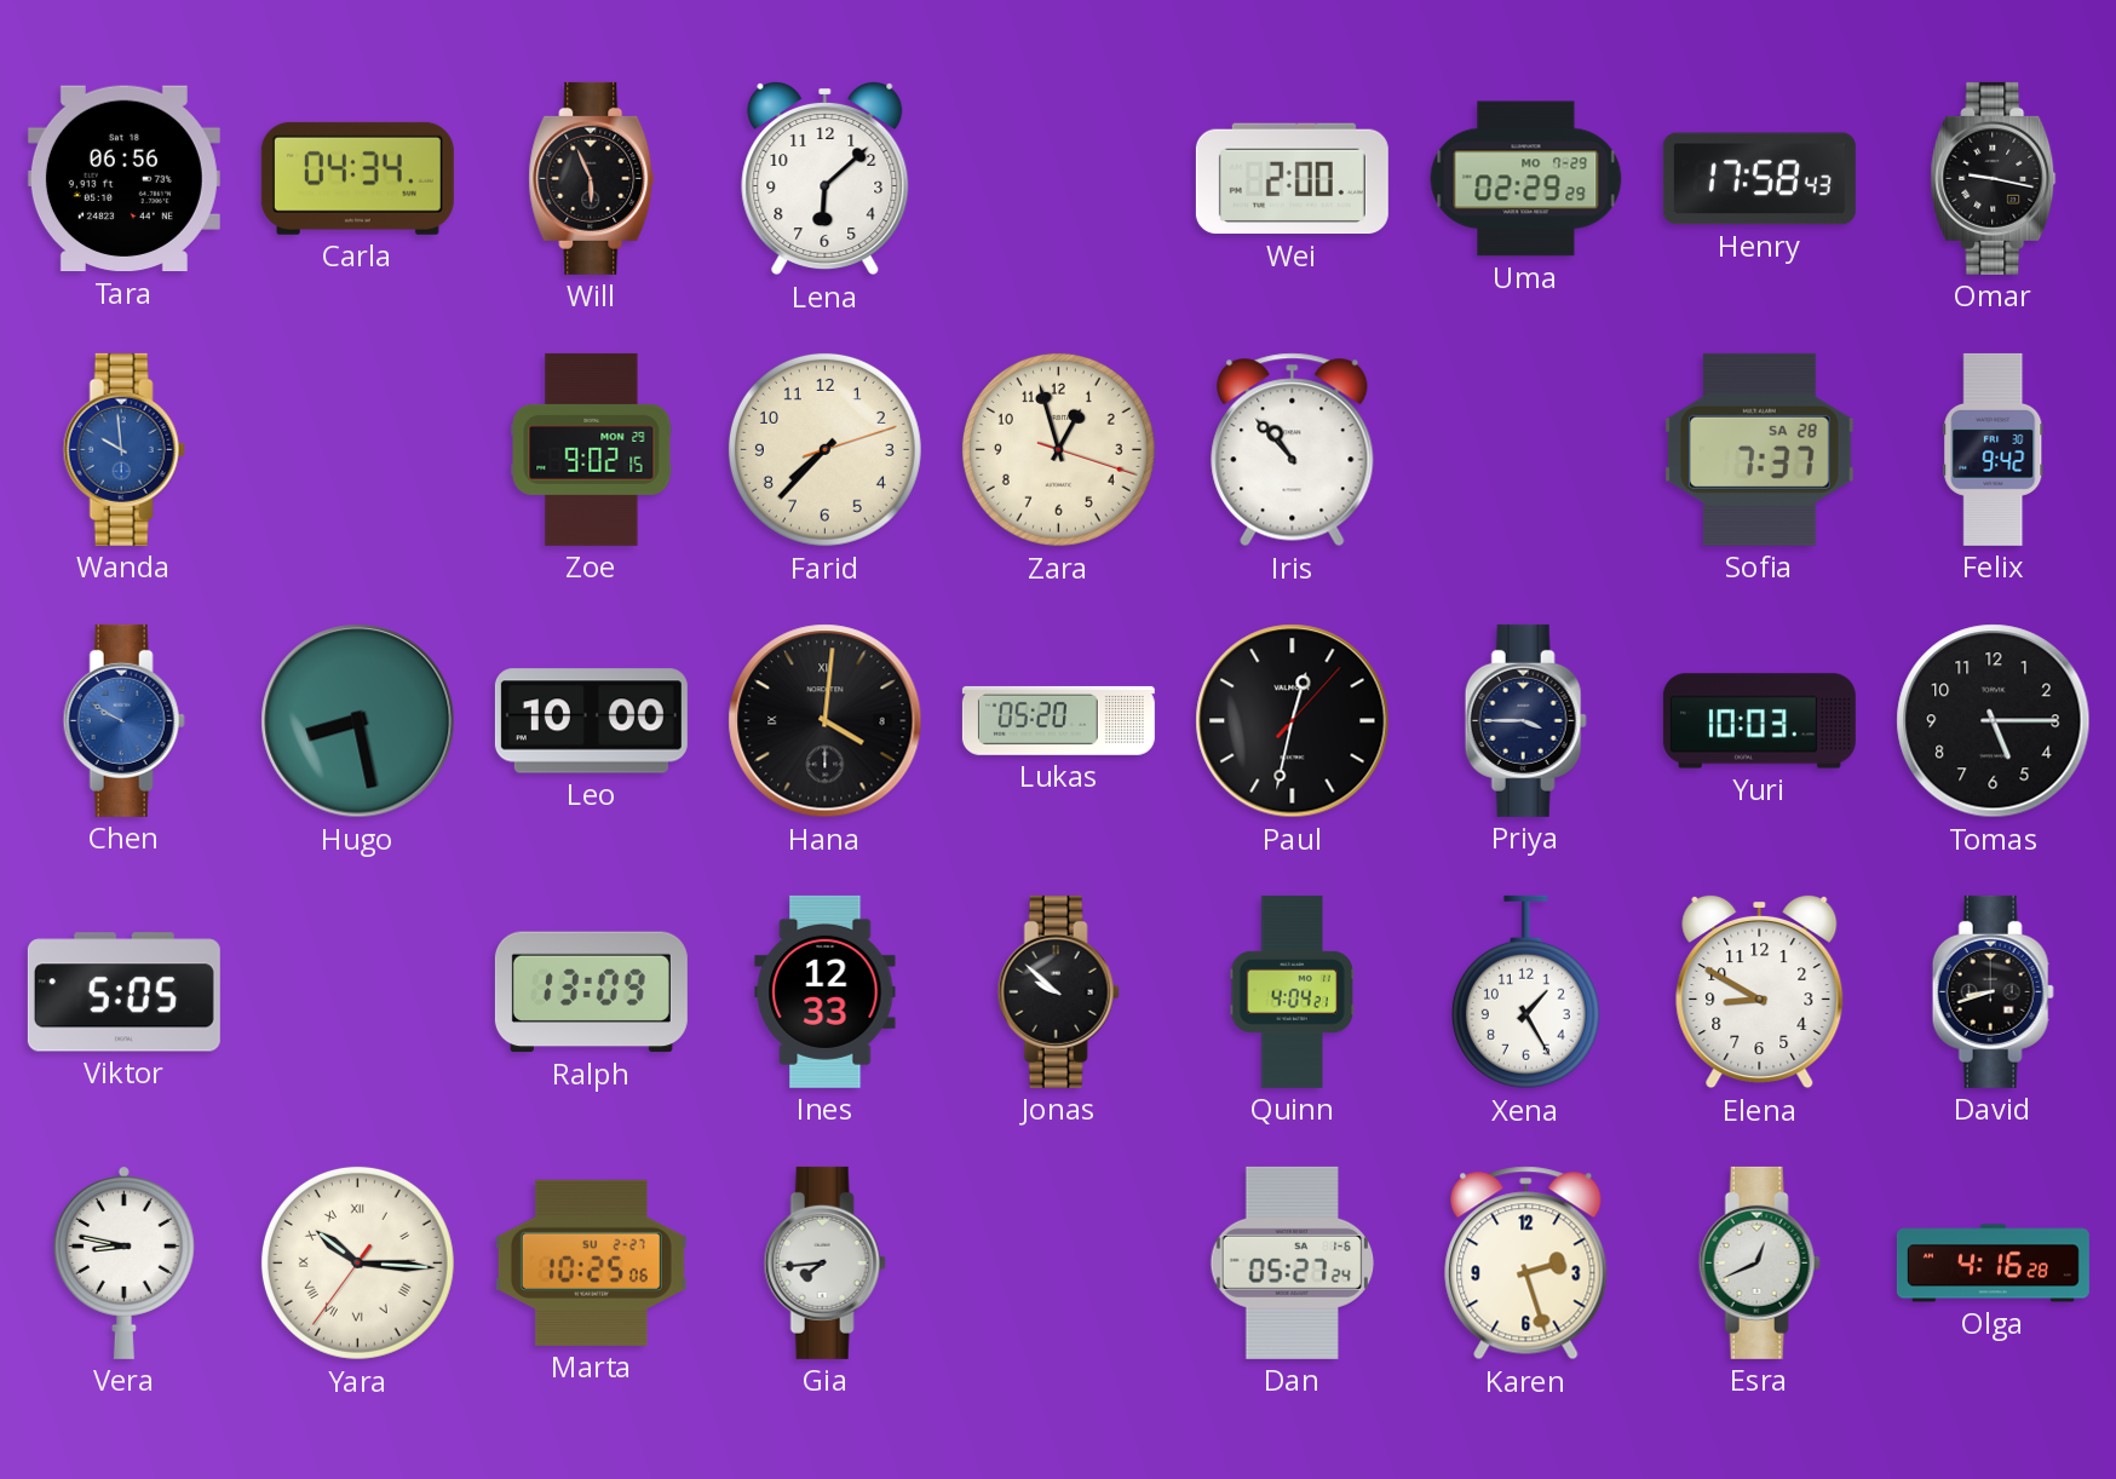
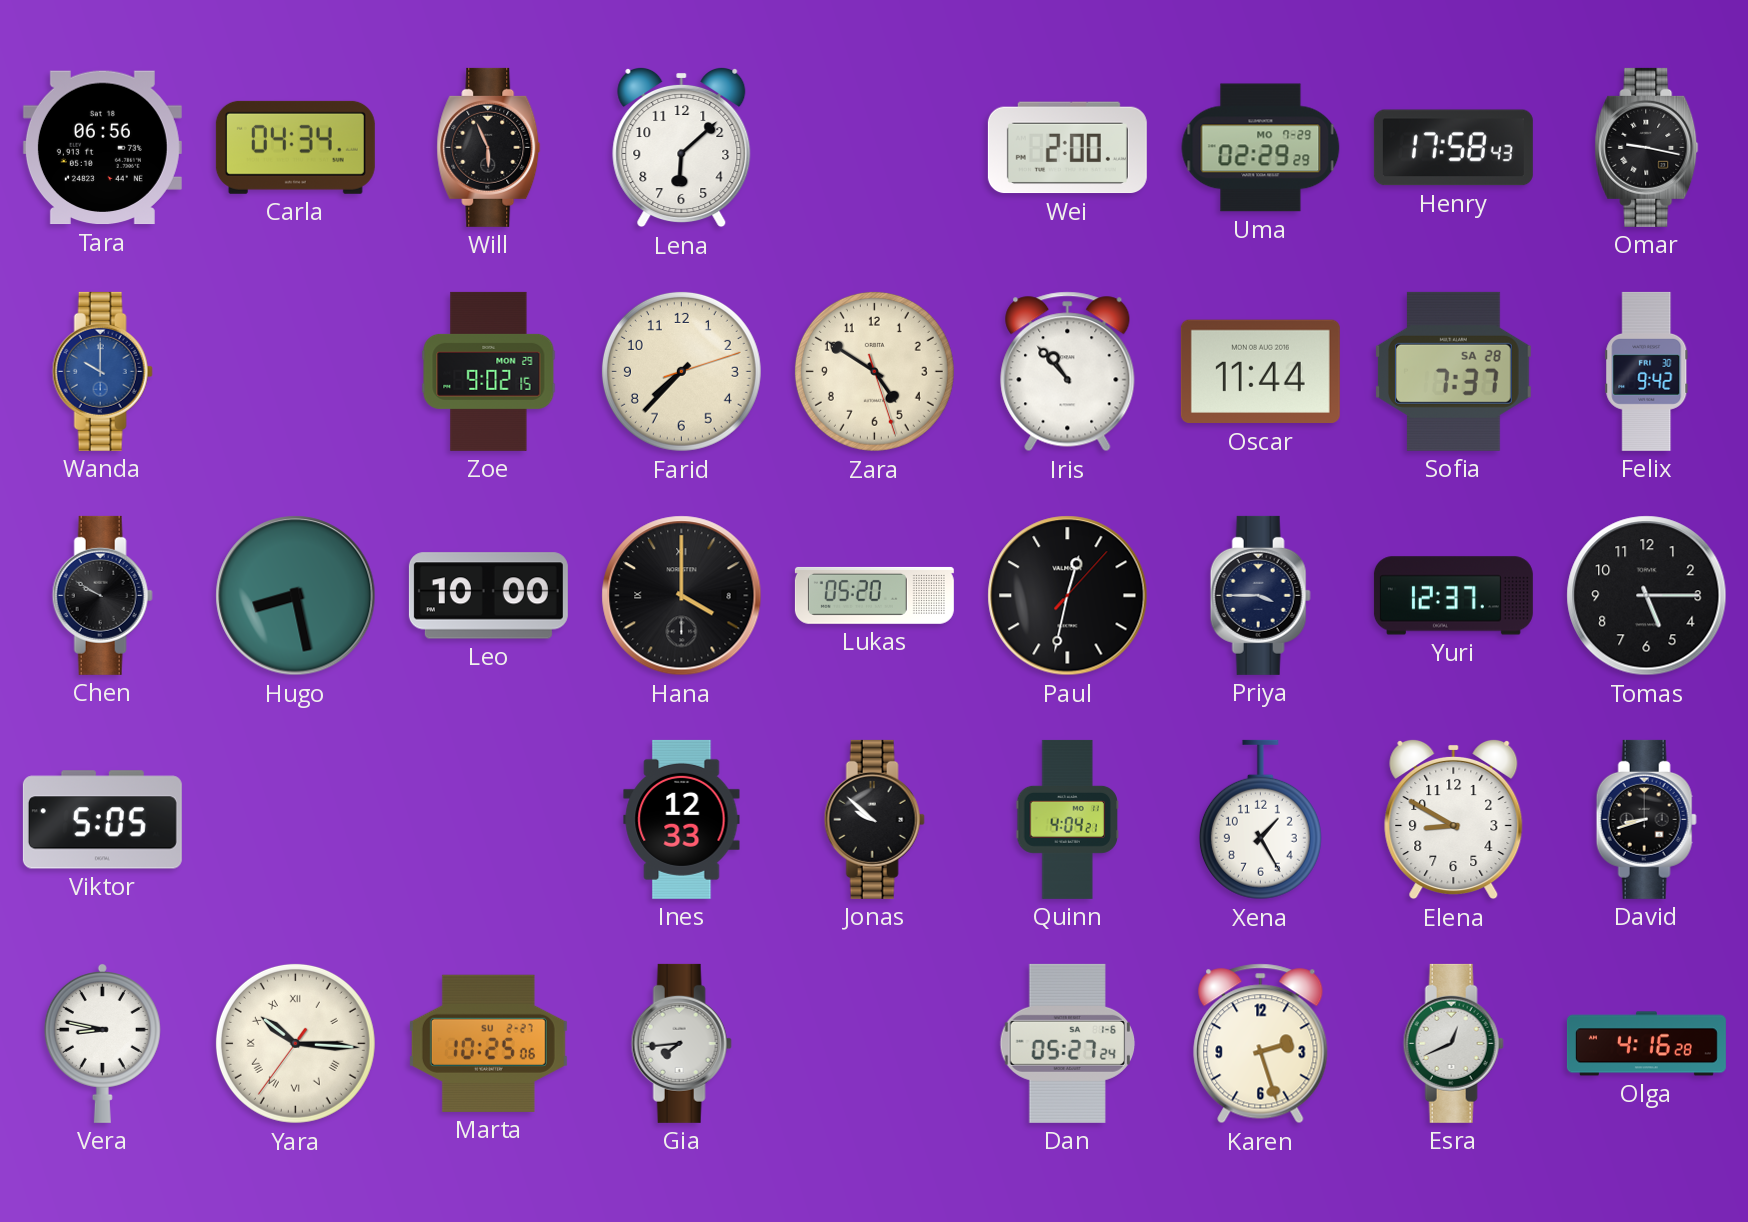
Wanda: 9:59 -> 10:00 (102, 371)
Zara: 12:57 -> 4:50 (874, 371)
Oscar: none -> 11:44 (1260, 372)
Chen dial: blue -> black (102, 595)
Hana: 4:01 -> 4:00 (682, 596)
Yuri: 10:03 -> 12:37 (1453, 596)
Ralph: 13:09 -> none (591, 992)
